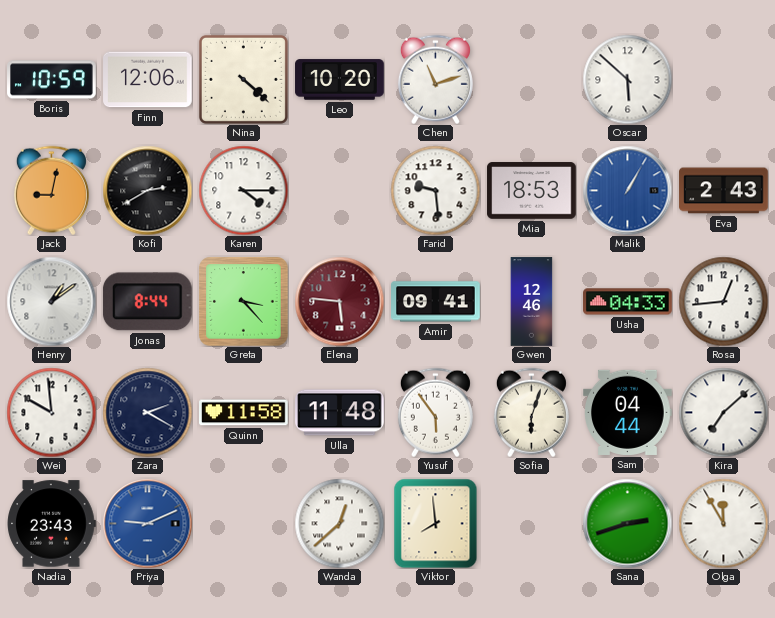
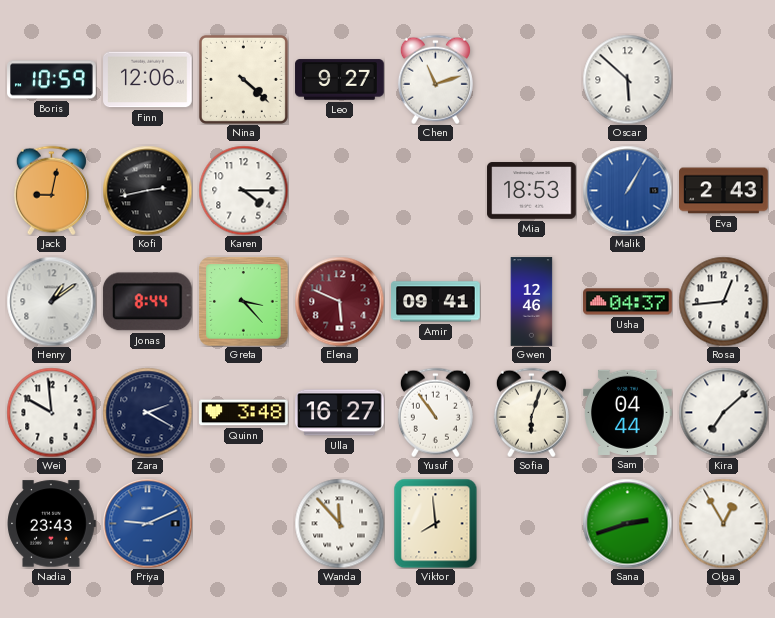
Leo: 10:20 -> 9:27 (340, 80)
Kofi: 2:40 -> 2:43 (147, 190)
Farid: 9:29 -> none (435, 190)
Elena: 5:46 -> 5:49 (339, 301)
Usha: 04:33 -> 04:37 (628, 302)
Quinn: 11:58 -> 3:48 (244, 413)
Ulla: 11:48 -> 16:27 (340, 413)
Yusuf: 5:54 -> 10:54 (435, 412)
Wanda: 12:38 -> 11:53 (339, 523)
Olga: 11:55 -> 12:55 (723, 523)
